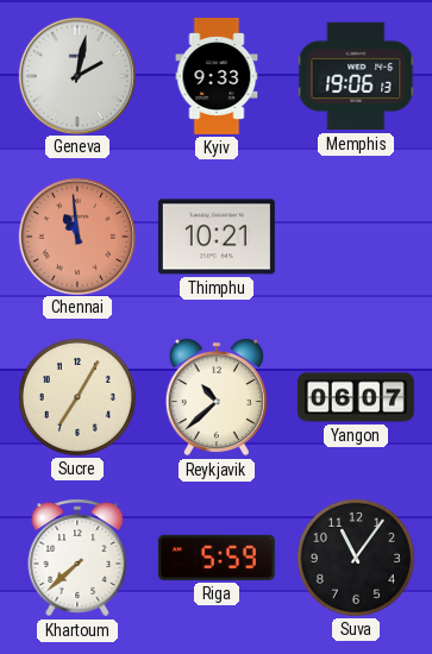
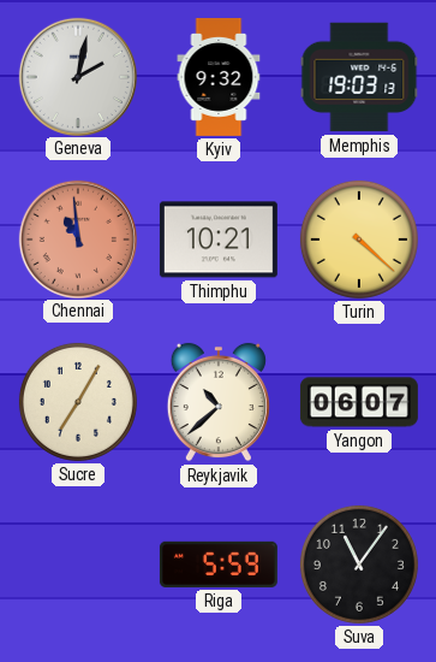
Kyiv: 9:33 -> 9:32 (219, 77)
Memphis: 19:06 -> 19:03 (359, 77)
Turin: none -> 4:22 (359, 240)
Khartoum: 7:38 -> none (77, 558)
